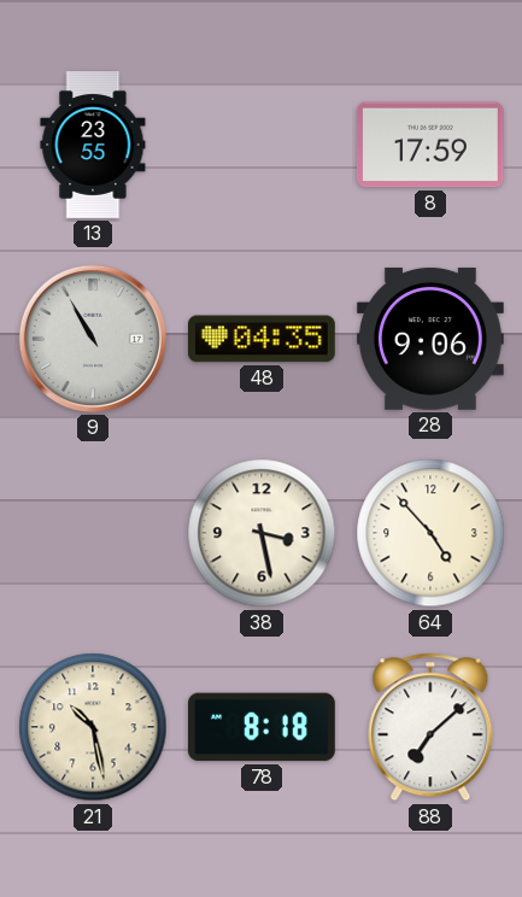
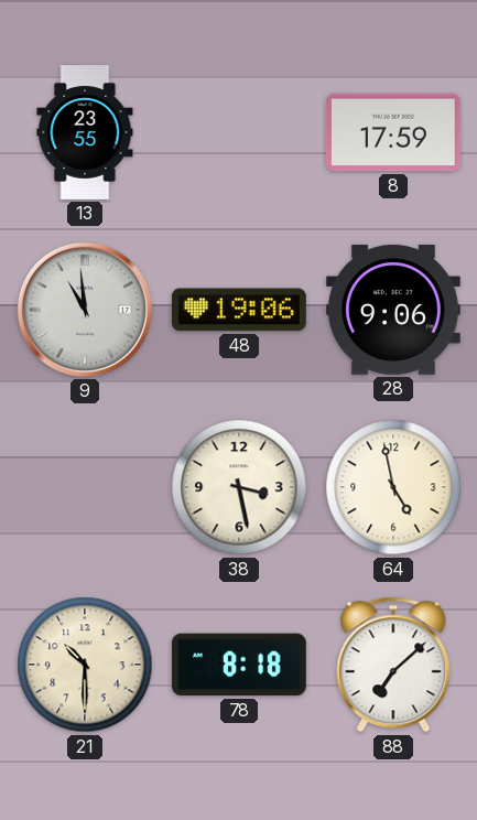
9: 10:55 -> 10:59 (85, 310)
48: 04:35 -> 19:06 (239, 310)
64: 4:53 -> 4:58 (393, 487)
21: 10:28 -> 10:30 (85, 665)
